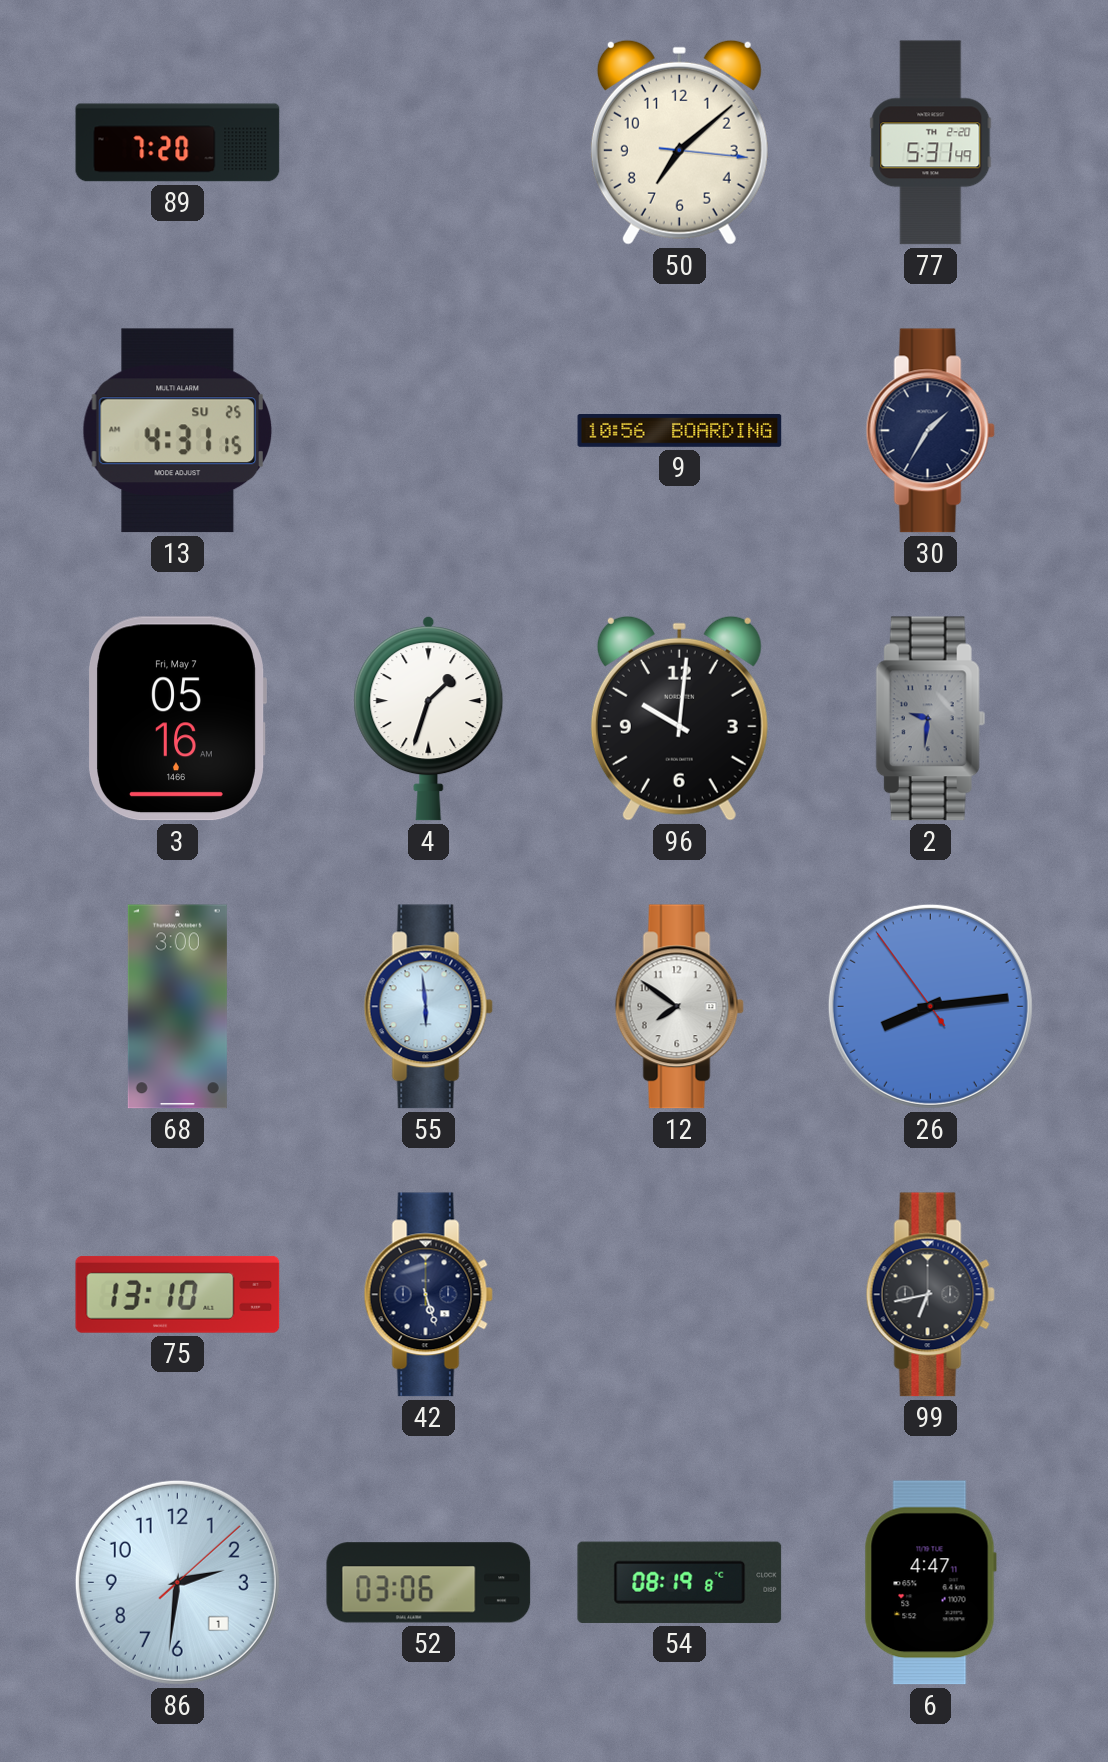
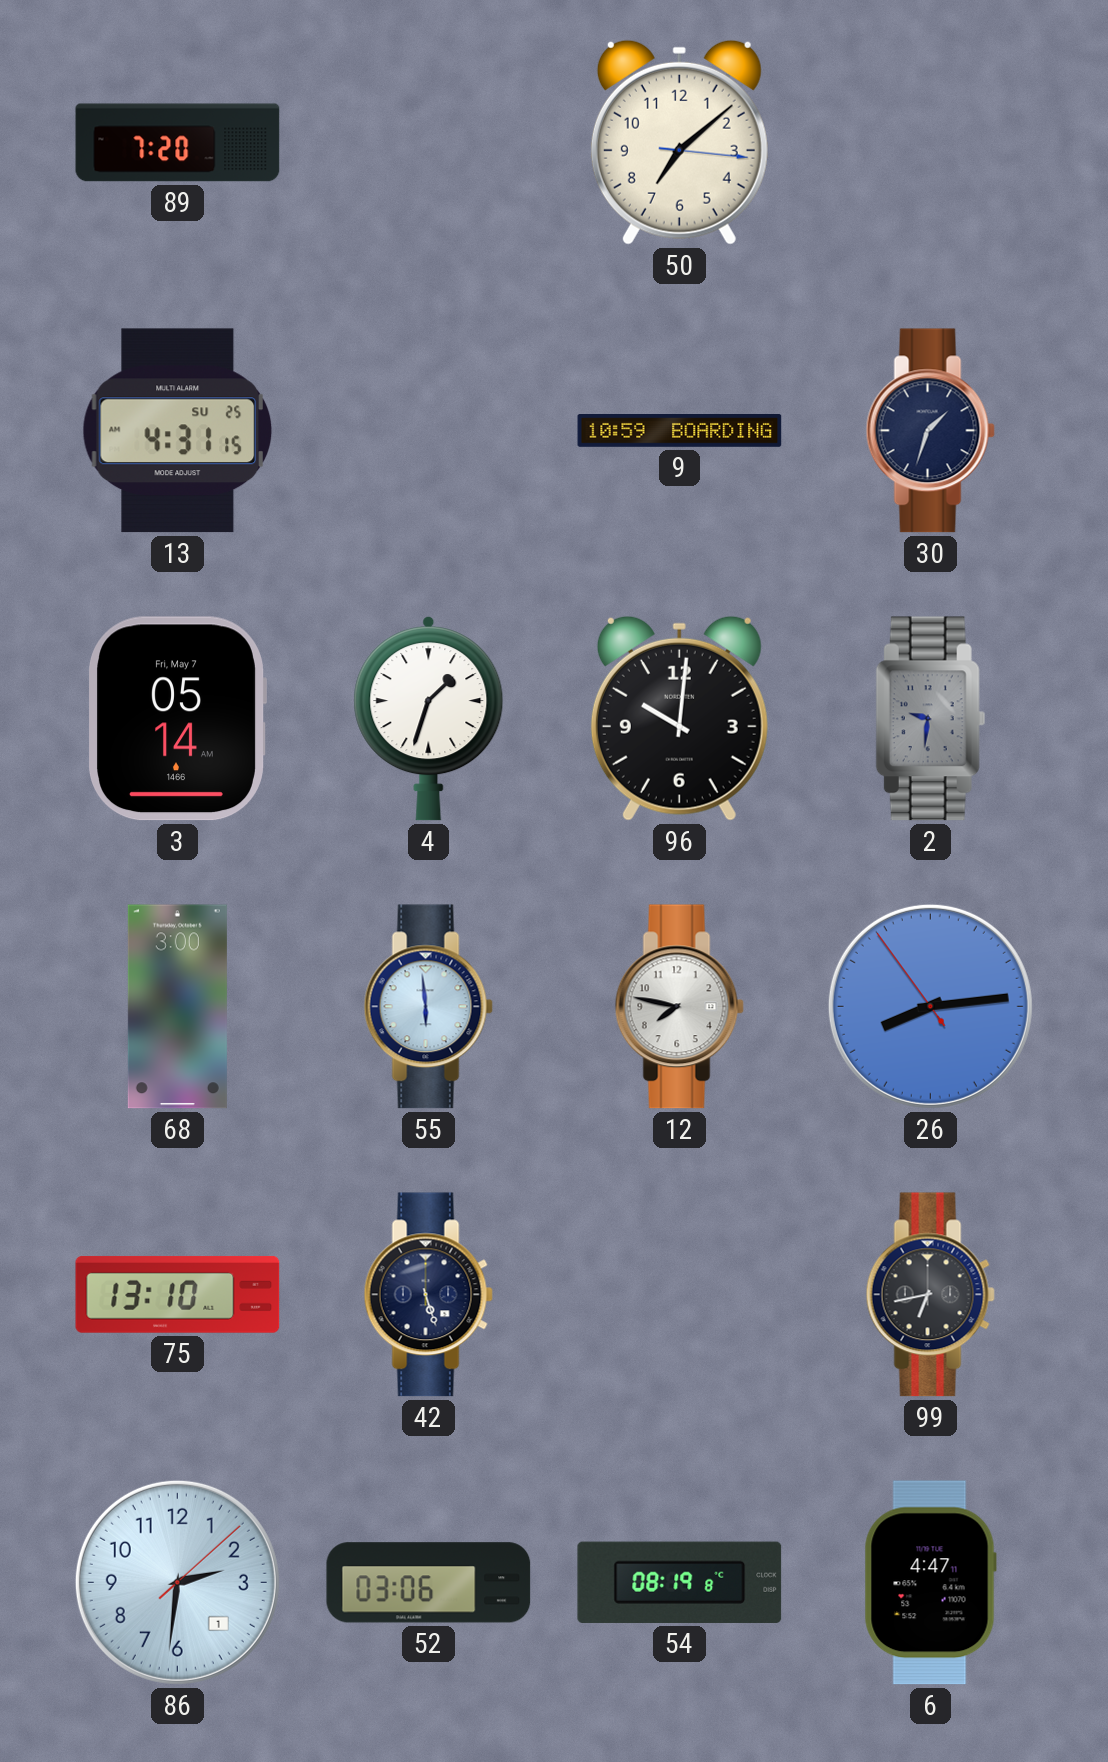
77: 5:31 -> none (931, 143)
9: 10:56 -> 10:59 (680, 431)
30: 1:35 -> 1:33 (930, 431)
3: 05:16 -> 05:14 (178, 719)
12: 7:51 -> 7:47 (679, 1007)
